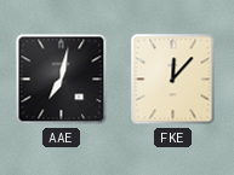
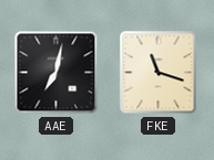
FKE: 12:07 -> 11:18 (159, 73)
